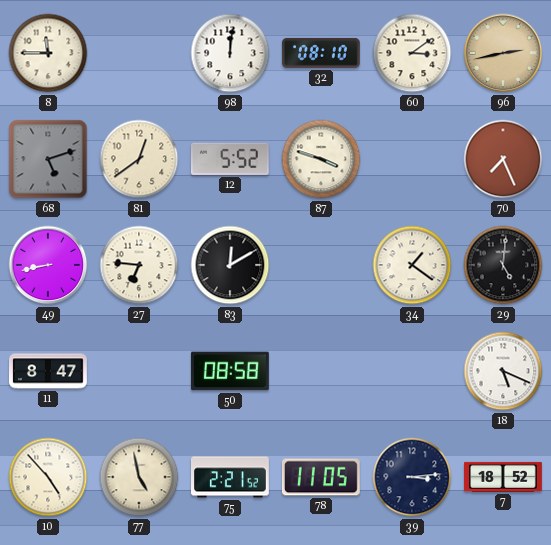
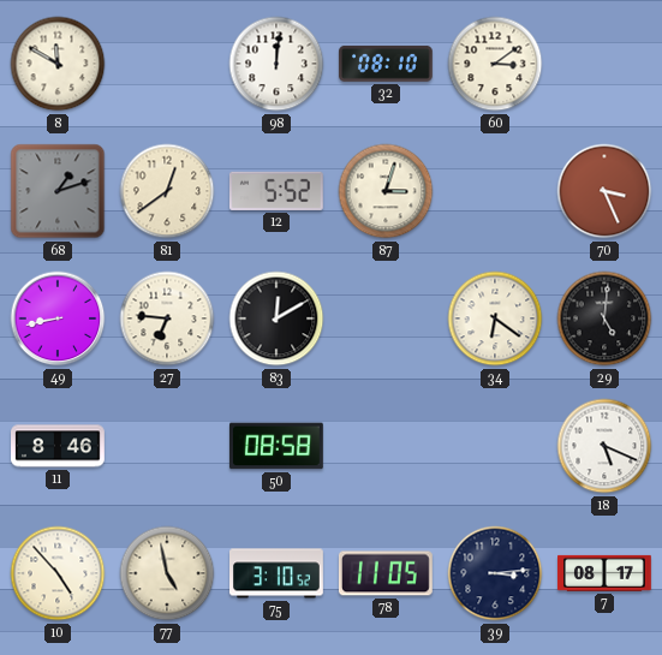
8: 11:45 -> 11:50 (58, 64)
96: 2:43 -> none (503, 53)
68: 5:12 -> 1:12 (58, 191)
87: 3:48 -> 3:03 (386, 191)
70: 7:26 -> 3:26 (604, 191)
34: 1:21 -> 6:21 (495, 318)
11: 8:47 -> 8:46 (59, 446)
75: 2:21 -> 3:10 (278, 573)
7: 18:52 -> 08:17 (606, 573)
